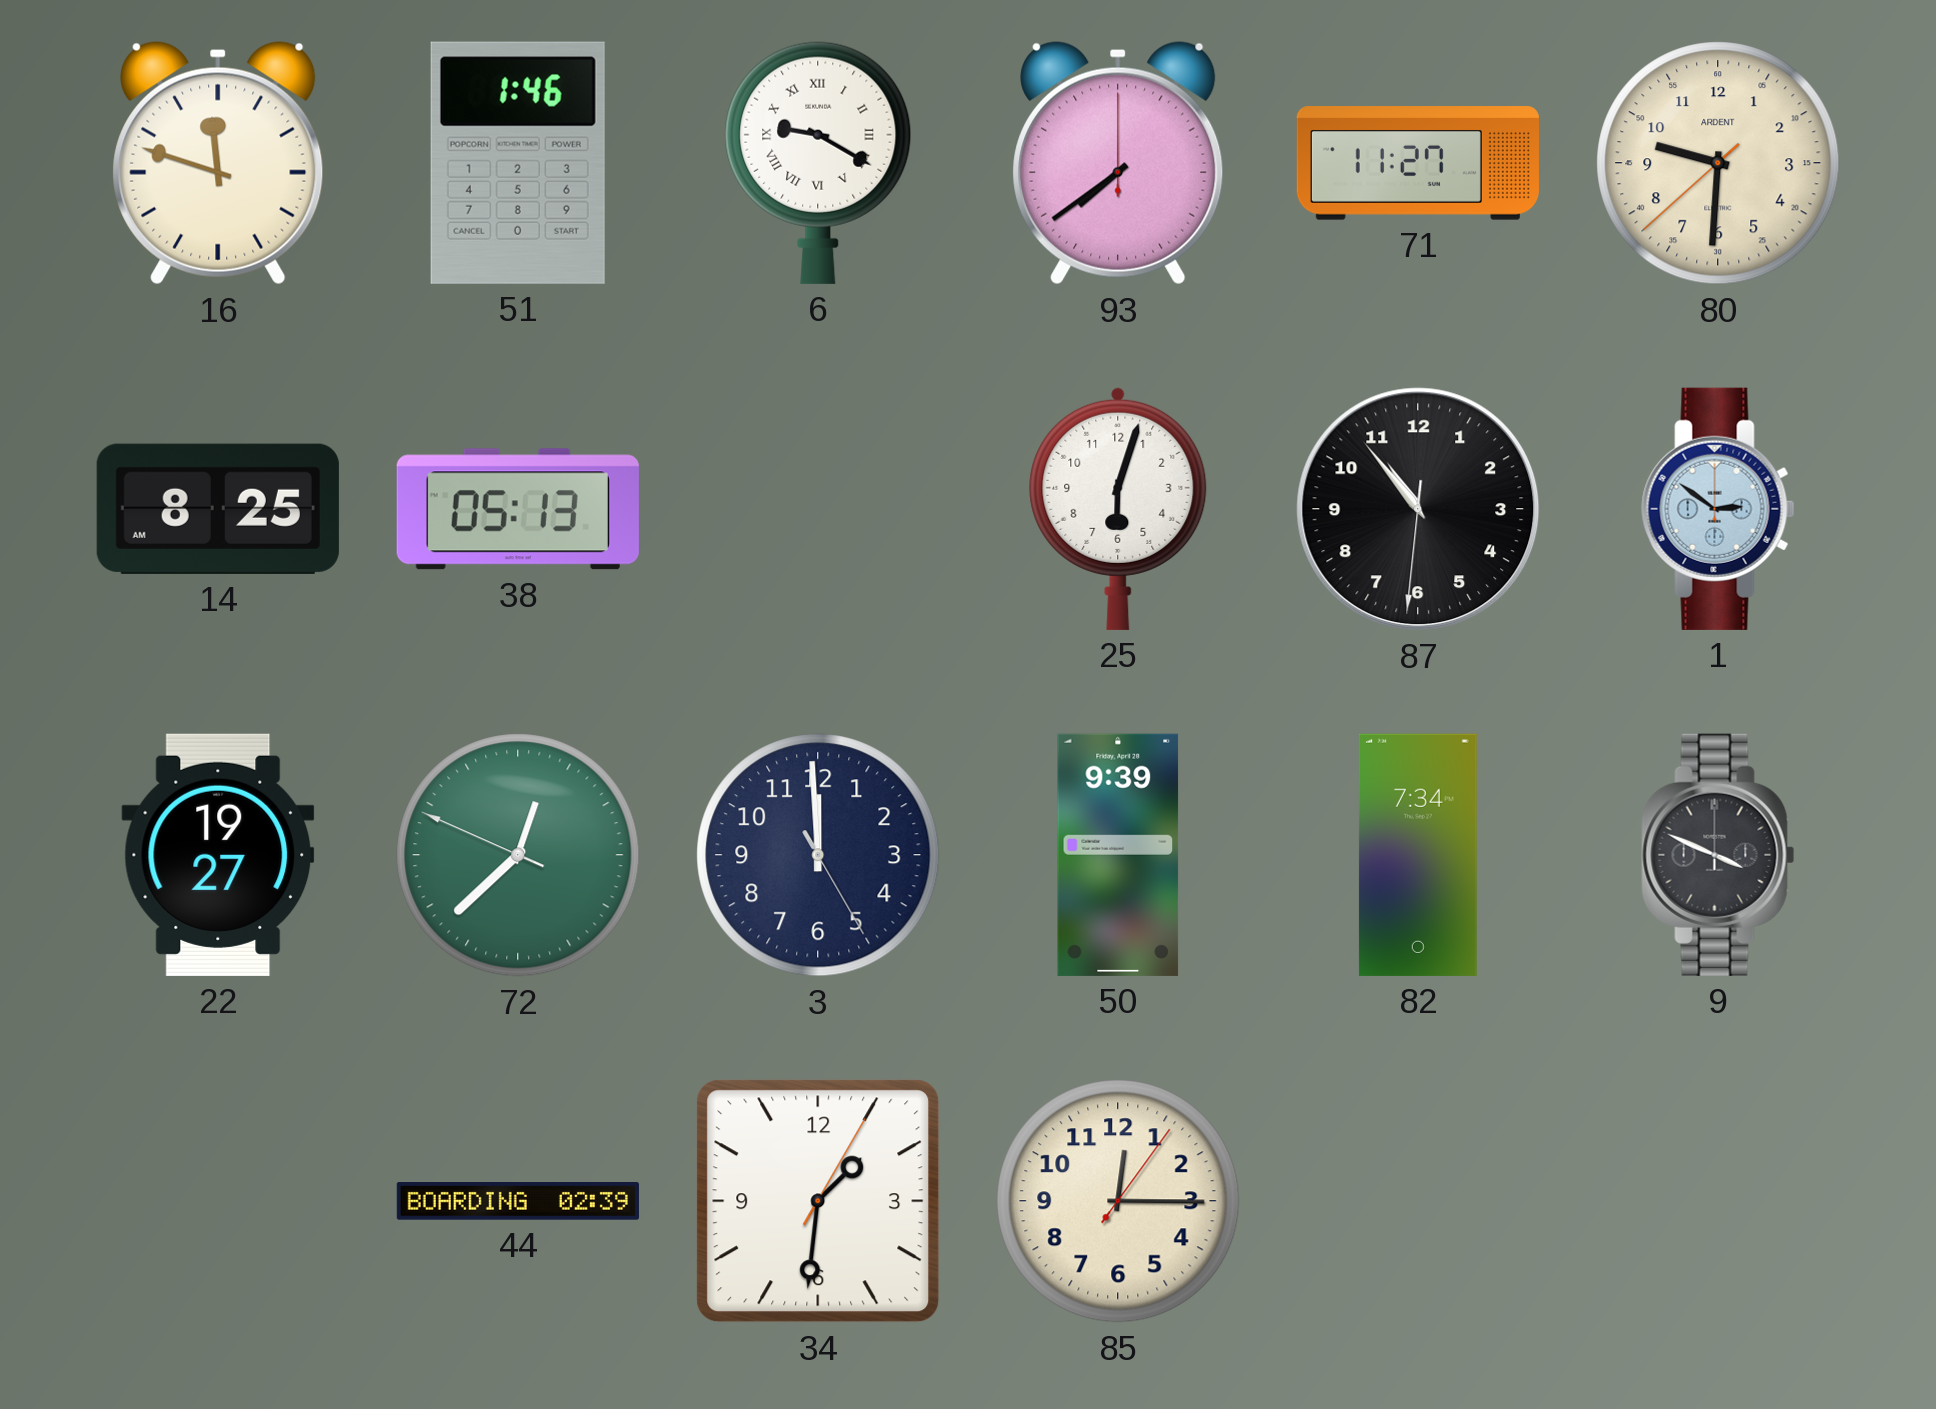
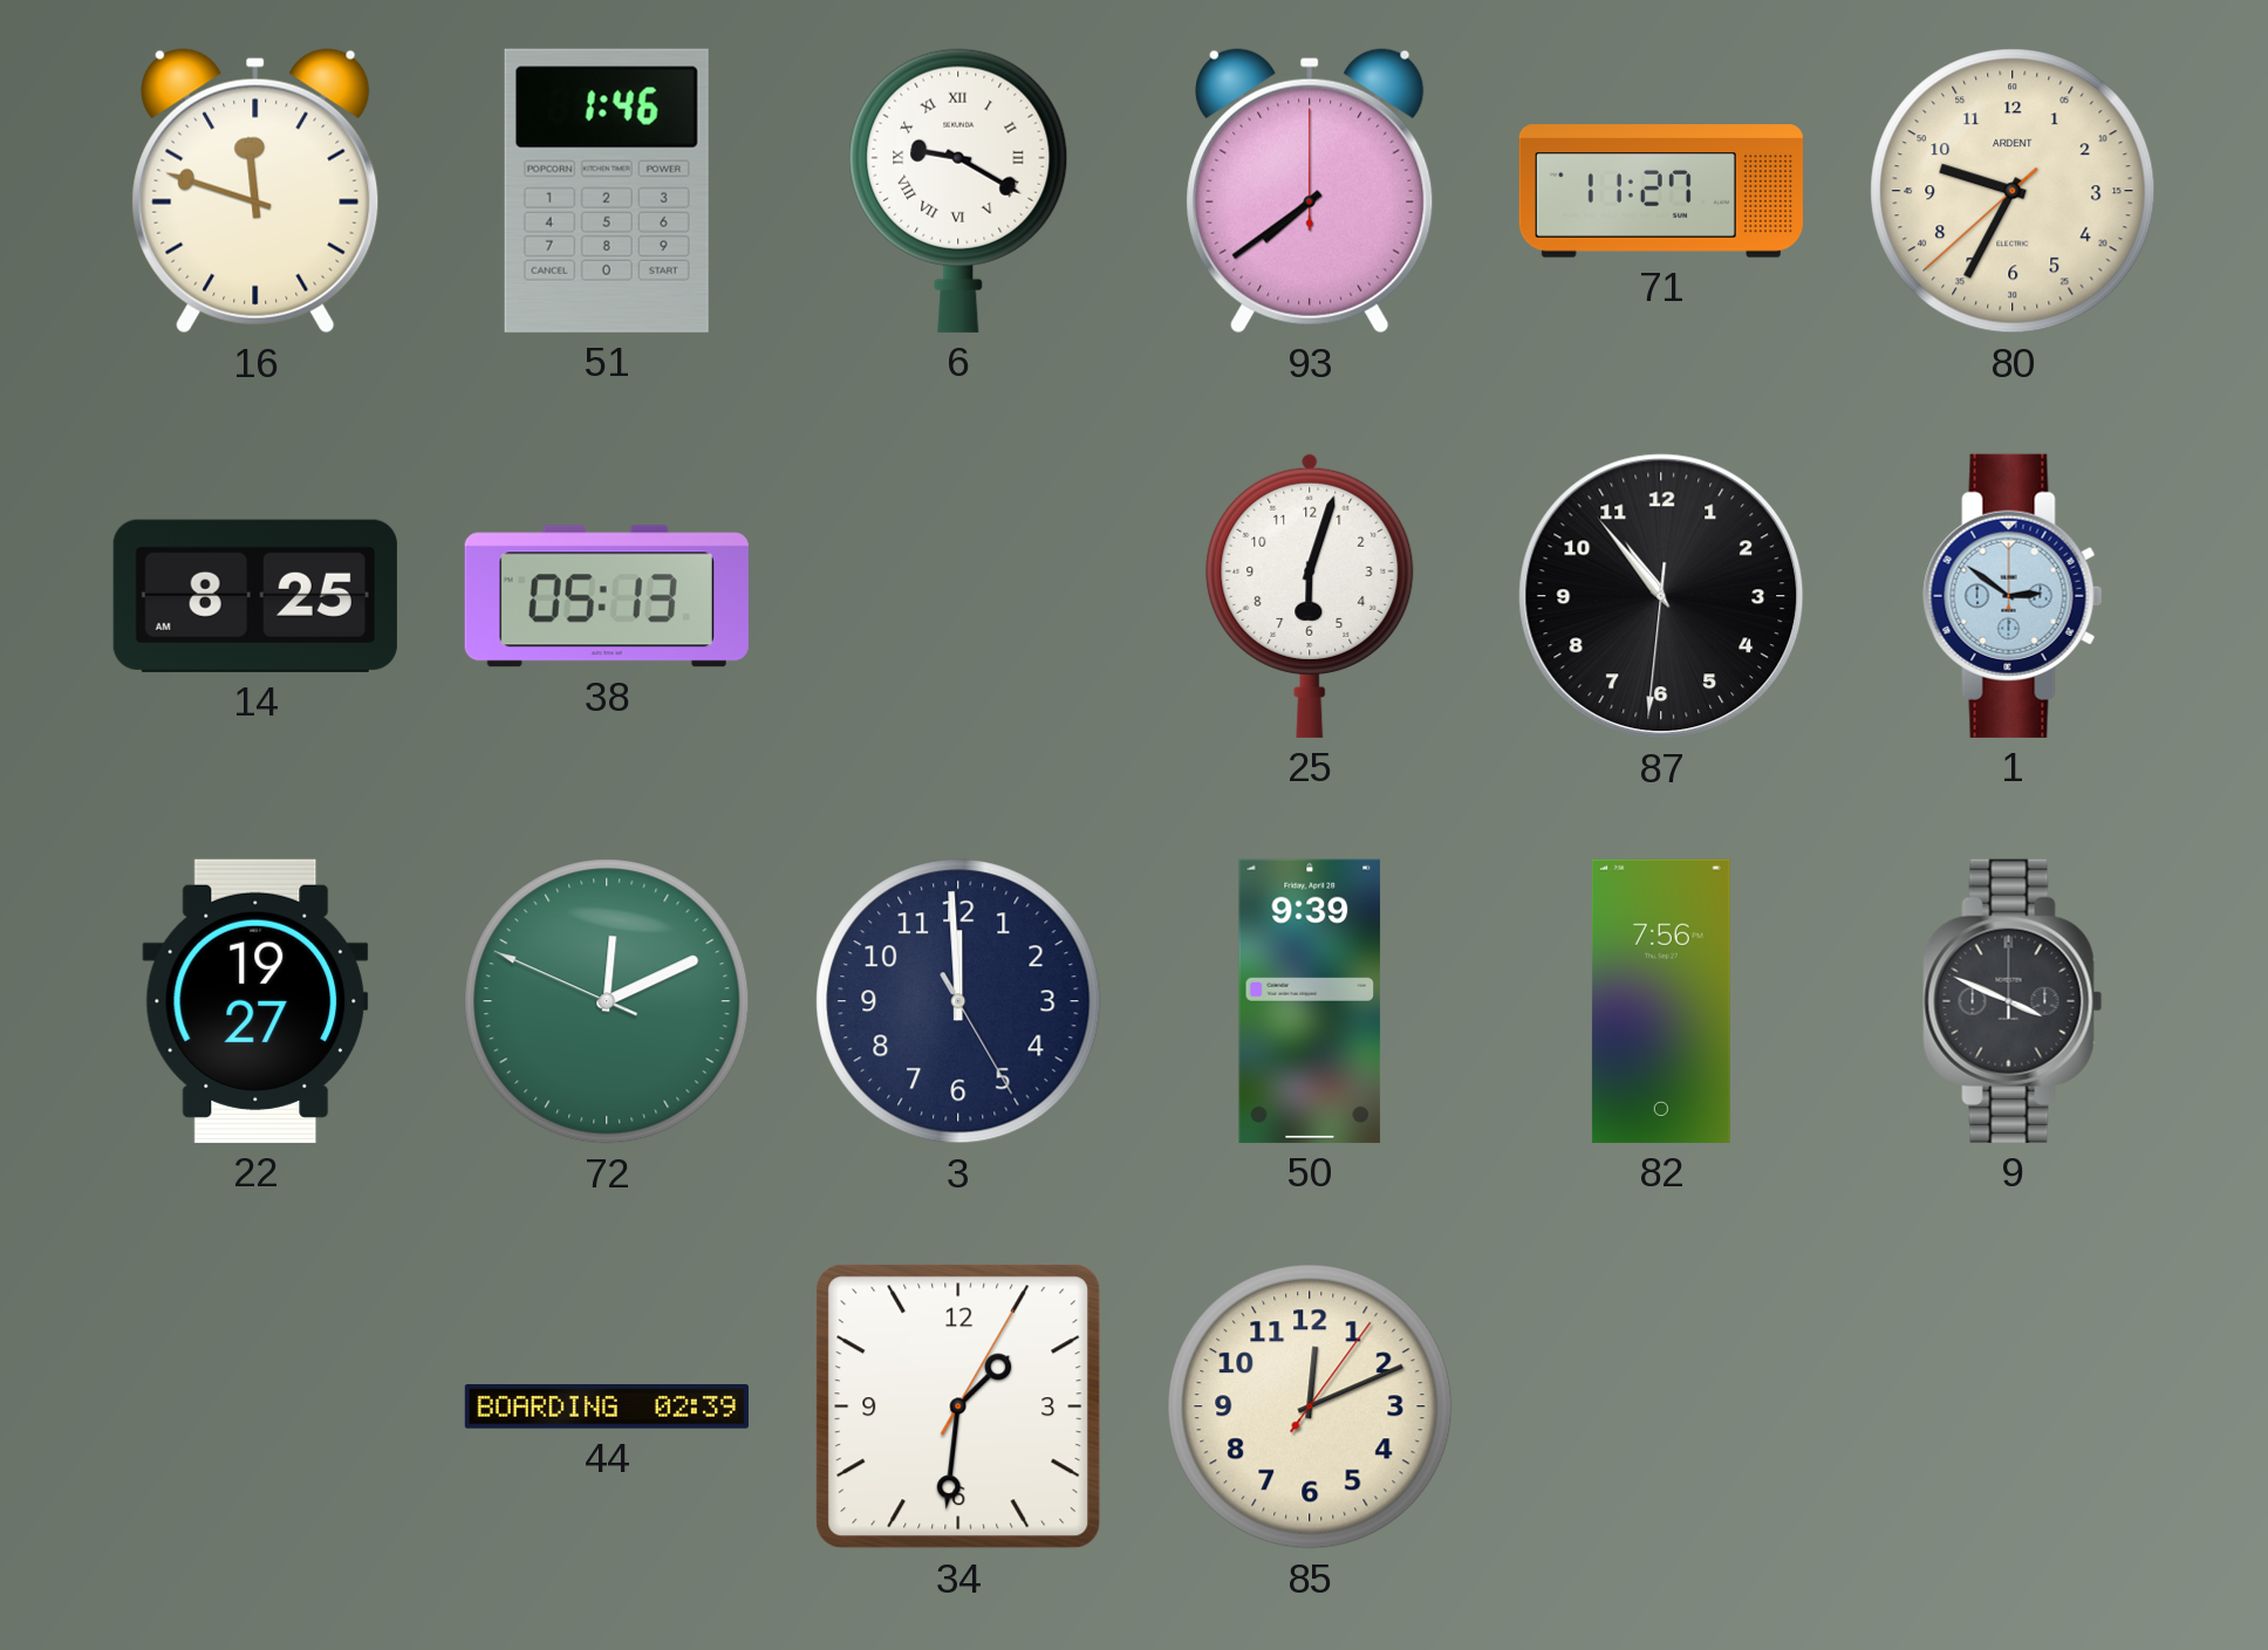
80: 9:30 -> 9:34 (2013, 191)
72: 12:37 -> 12:10 (607, 1001)
82: 7:34 -> 7:56 (1661, 1001)
85: 12:15 -> 12:11 (1310, 1406)
